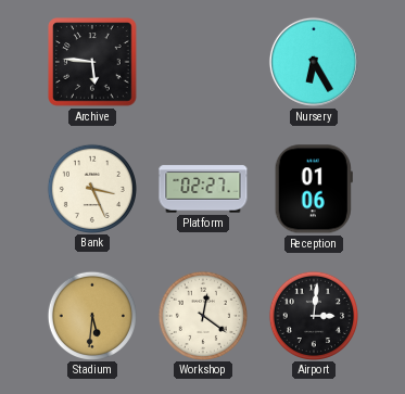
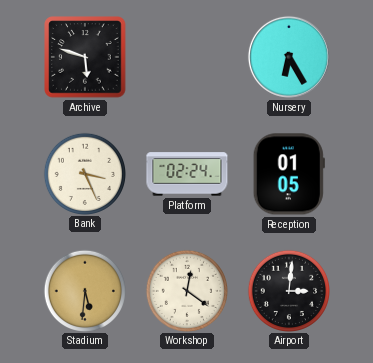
Archive: 5:46 -> 5:48 (85, 57)
Platform: 02:27 -> 02:24 (187, 174)
Reception: 01:06 -> 01:05 (289, 174)
